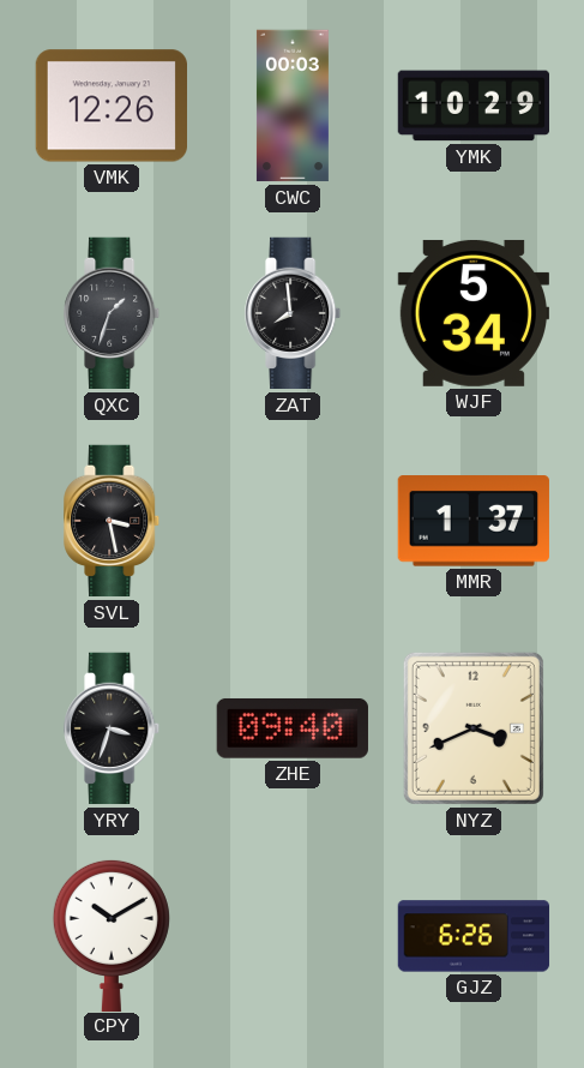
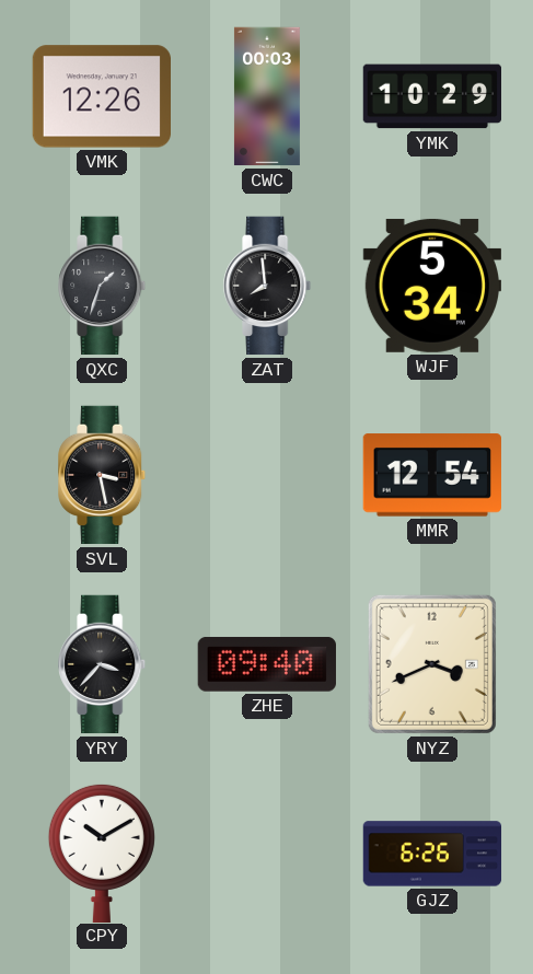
MMR: 1:37 -> 12:54 (431, 475)
YRY: 3:33 -> 3:37 (103, 664)
